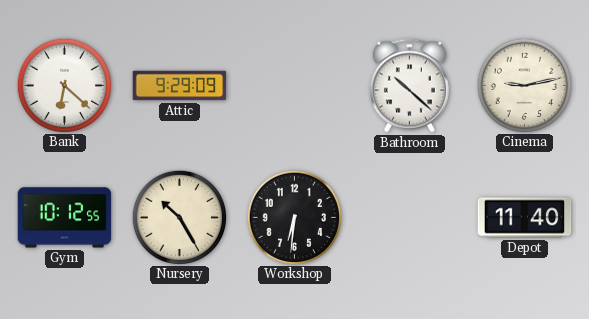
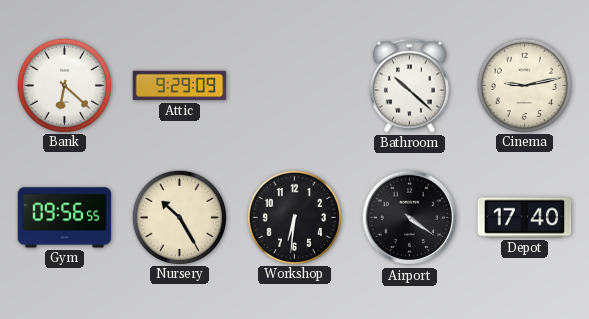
Gym: 10:12 -> 09:56 (65, 218)
Airport: none -> 4:21 (410, 218)
Depot: 11:40 -> 17:40 (525, 218)
